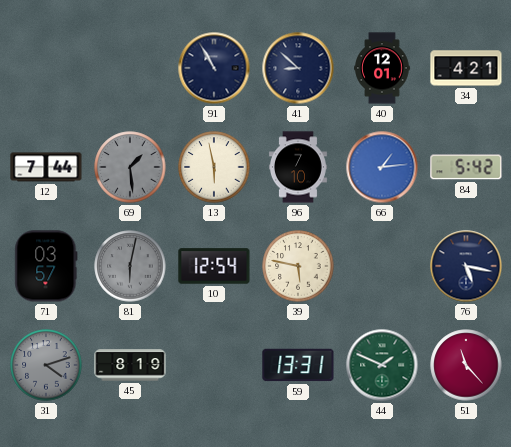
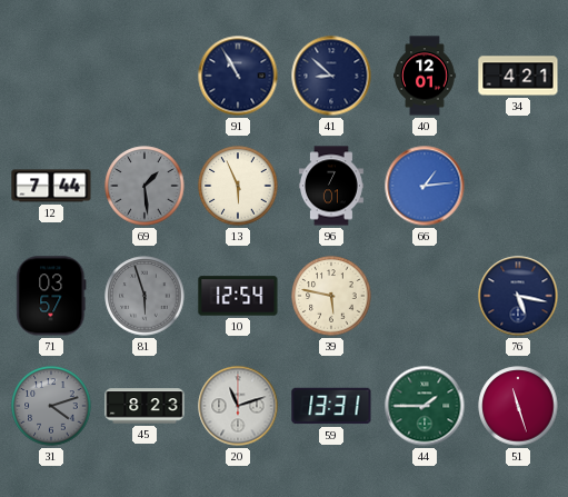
13: 5:58 -> 5:56 (238, 186)
96: 7:10 -> 7:01 (331, 186)
84: 5:42 -> none (466, 167)
81: 6:02 -> 5:57 (145, 296)
45: 8:19 -> 8:23 (145, 406)
20: none -> 11:12 (238, 406)
44: 1:49 -> 1:45 (425, 406)
51: 11:23 -> 11:27 (518, 406)
